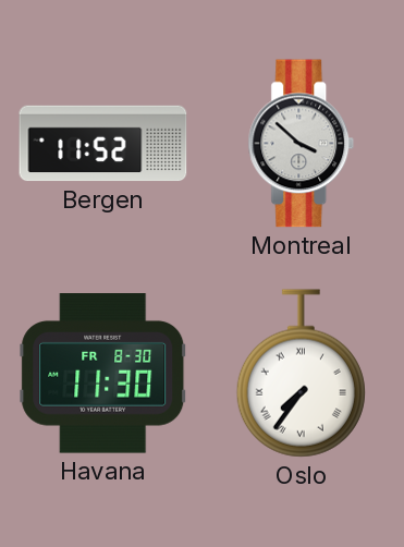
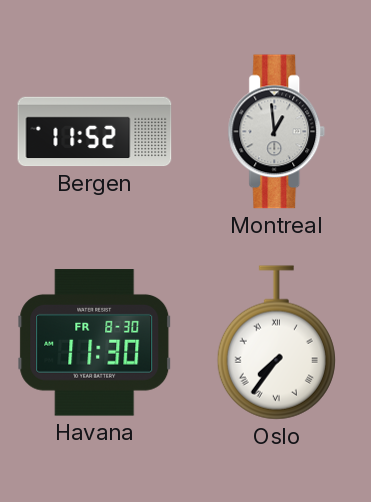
Montreal: 3:52 -> 12:59 (277, 132)
